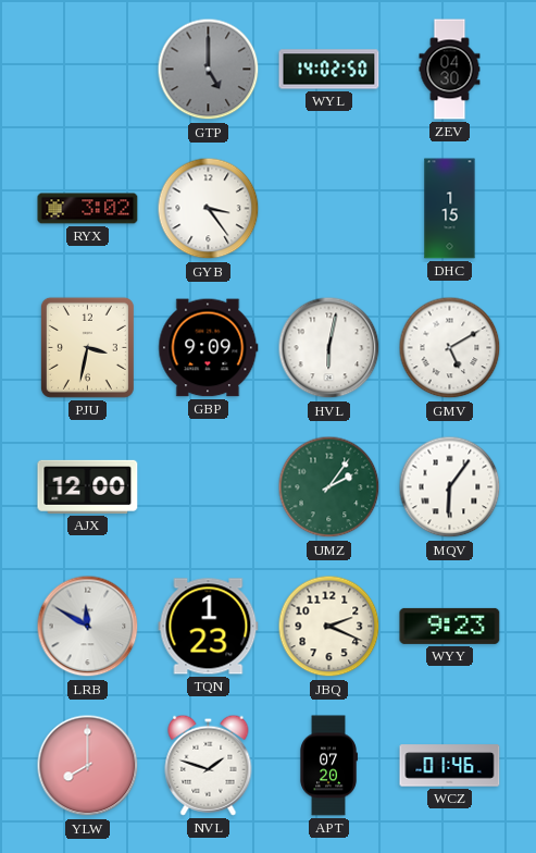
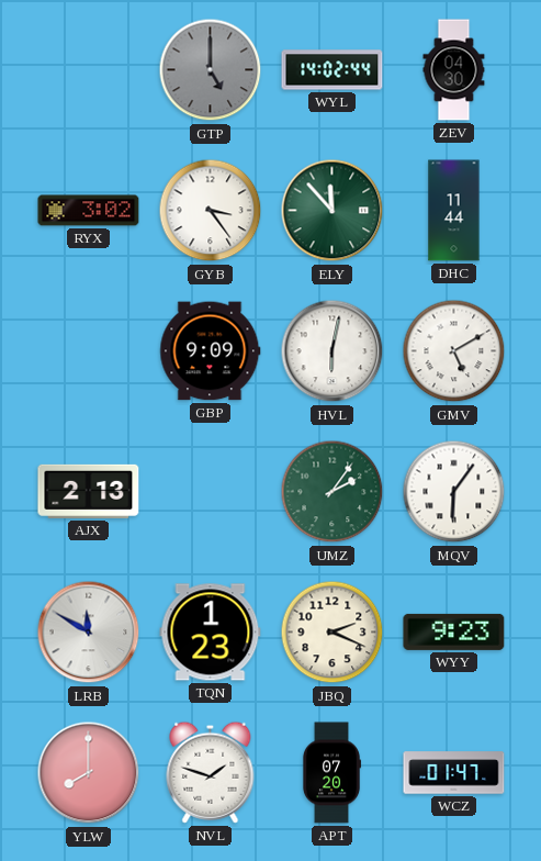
WYL: 14:02:50 -> 14:02:44 (333, 70)
ELY: none -> 11:53 (333, 211)
DHC: 1:15 -> 11:44 (454, 211)
PJU: 3:32 -> none (87, 347)
AJX: 12:00 -> 2:13 (89, 491)
WCZ: 01:46 -> 01:47 (454, 773)
